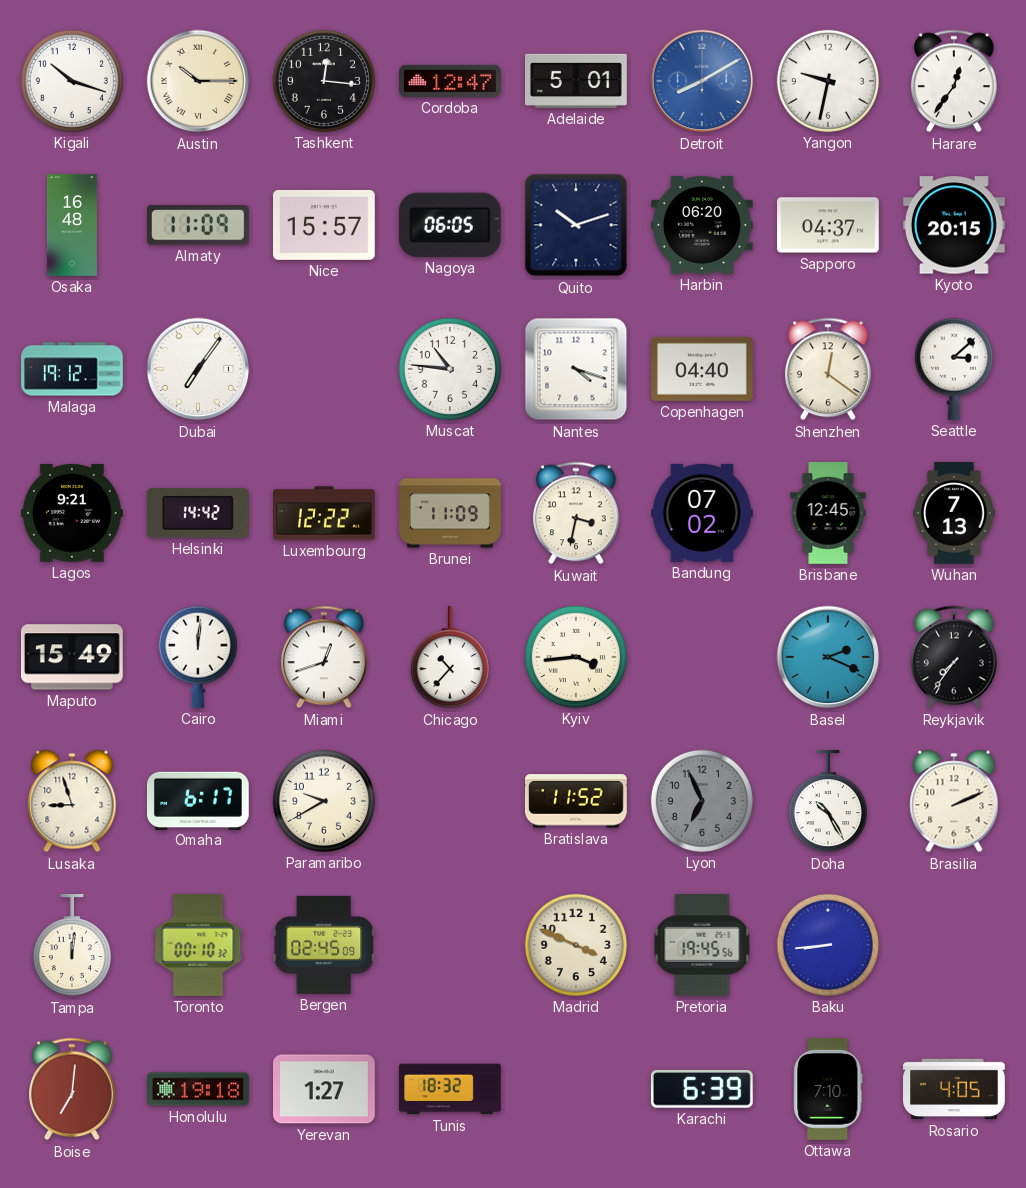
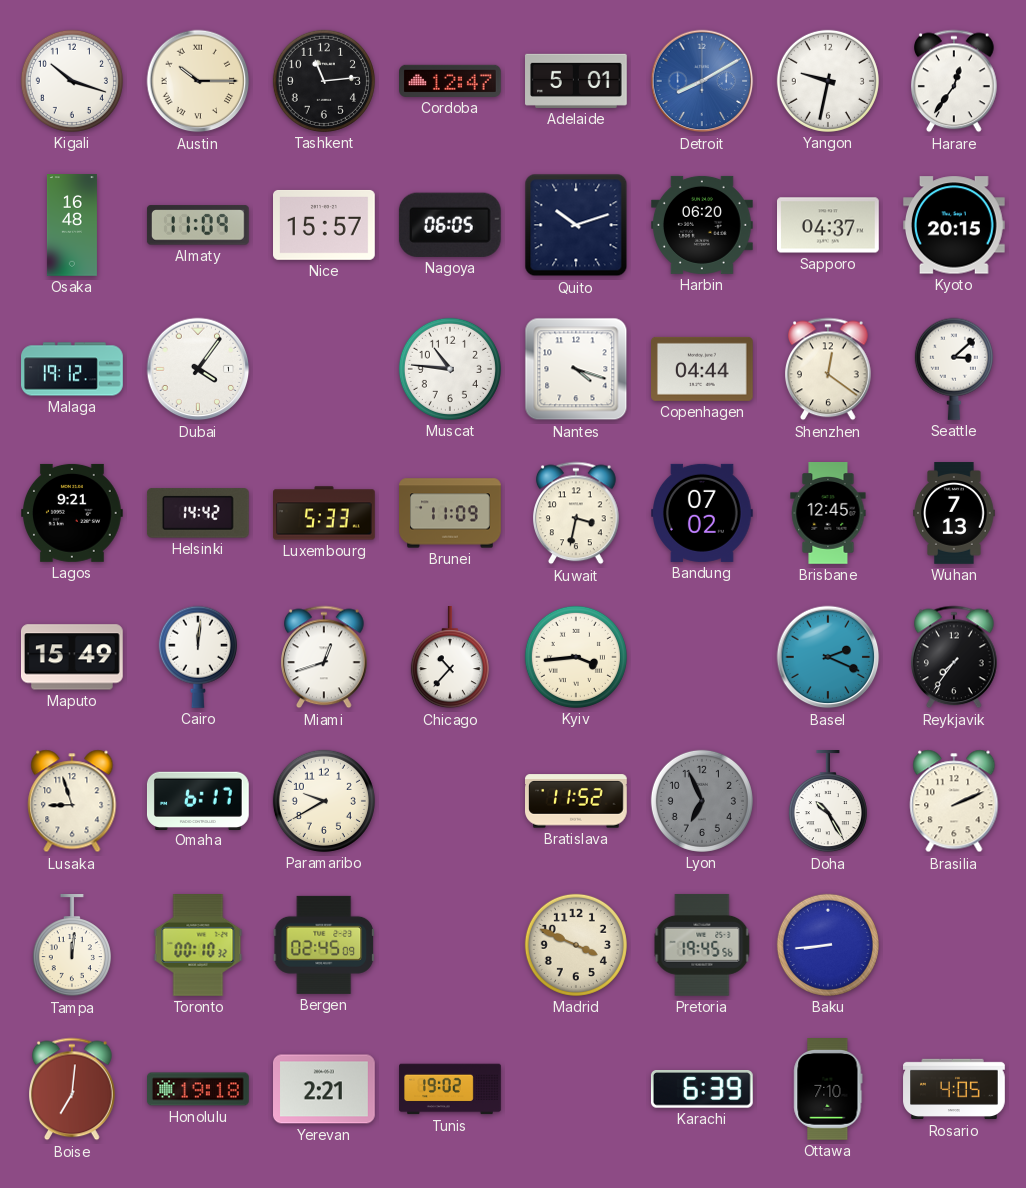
Tashkent: 12:16 -> 11:14 (324, 81)
Dubai: 7:06 -> 4:06 (198, 369)
Copenhagen: 04:40 -> 04:44 (703, 369)
Luxembourg: 12:22 -> 5:33 (325, 513)
Yerevan: 1:27 -> 2:21 (325, 1089)
Tunis: 18:32 -> 19:02 (450, 1089)
